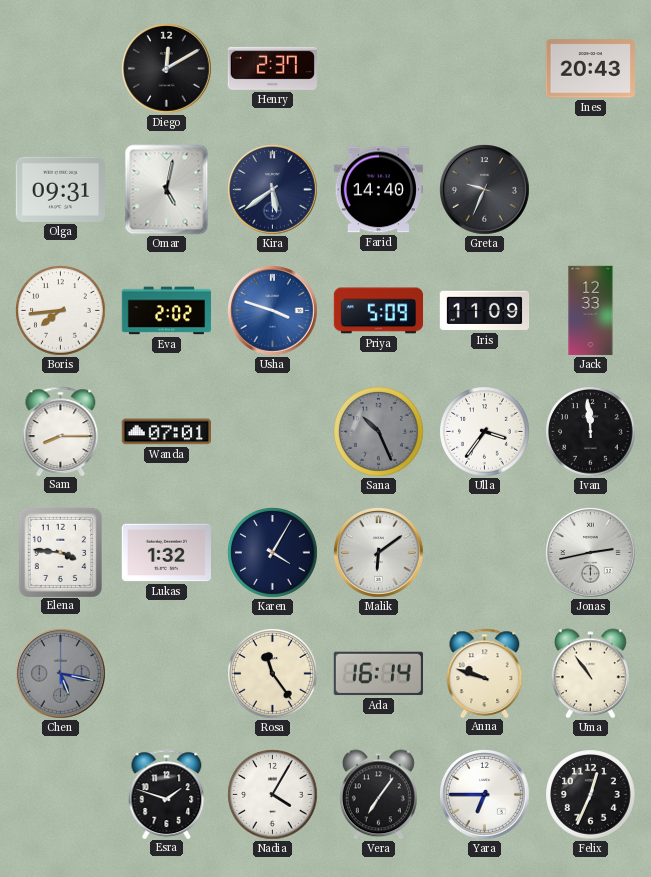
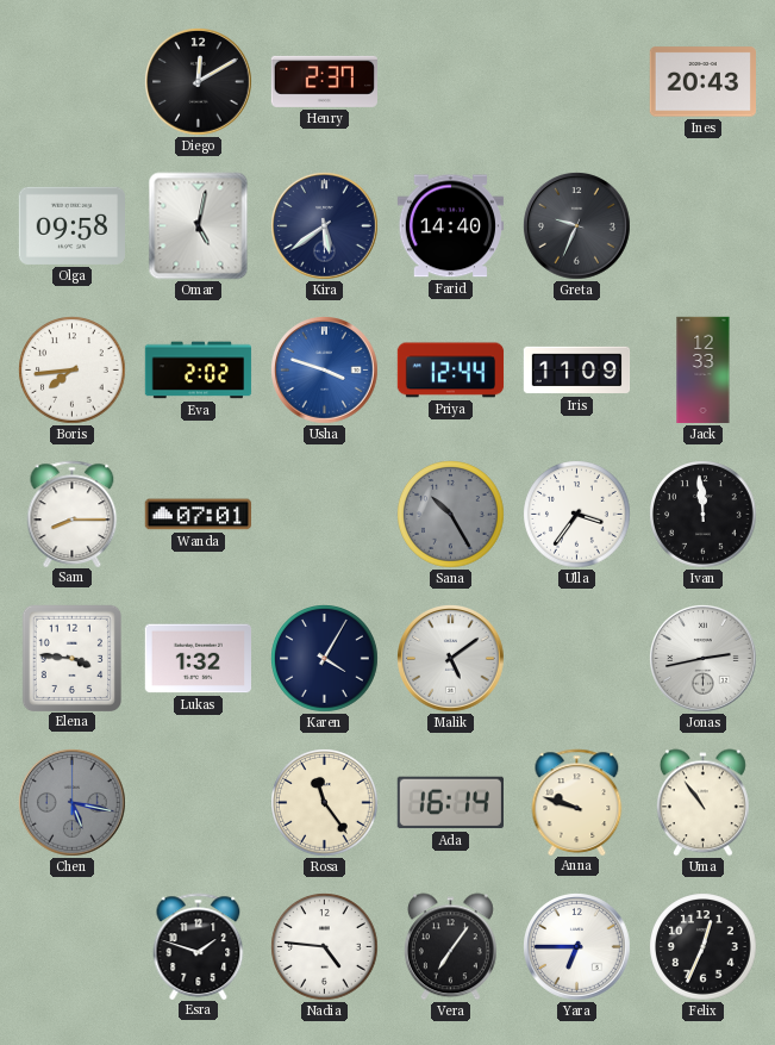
Olga: 09:31 -> 09:58 (71, 225)
Priya: 5:09 -> 12:44 (451, 371)
Sana: 10:26 -> 10:25 (451, 515)
Malik: 6:09 -> 5:09 (451, 659)
Nadia: 4:05 -> 4:46 (325, 947)
